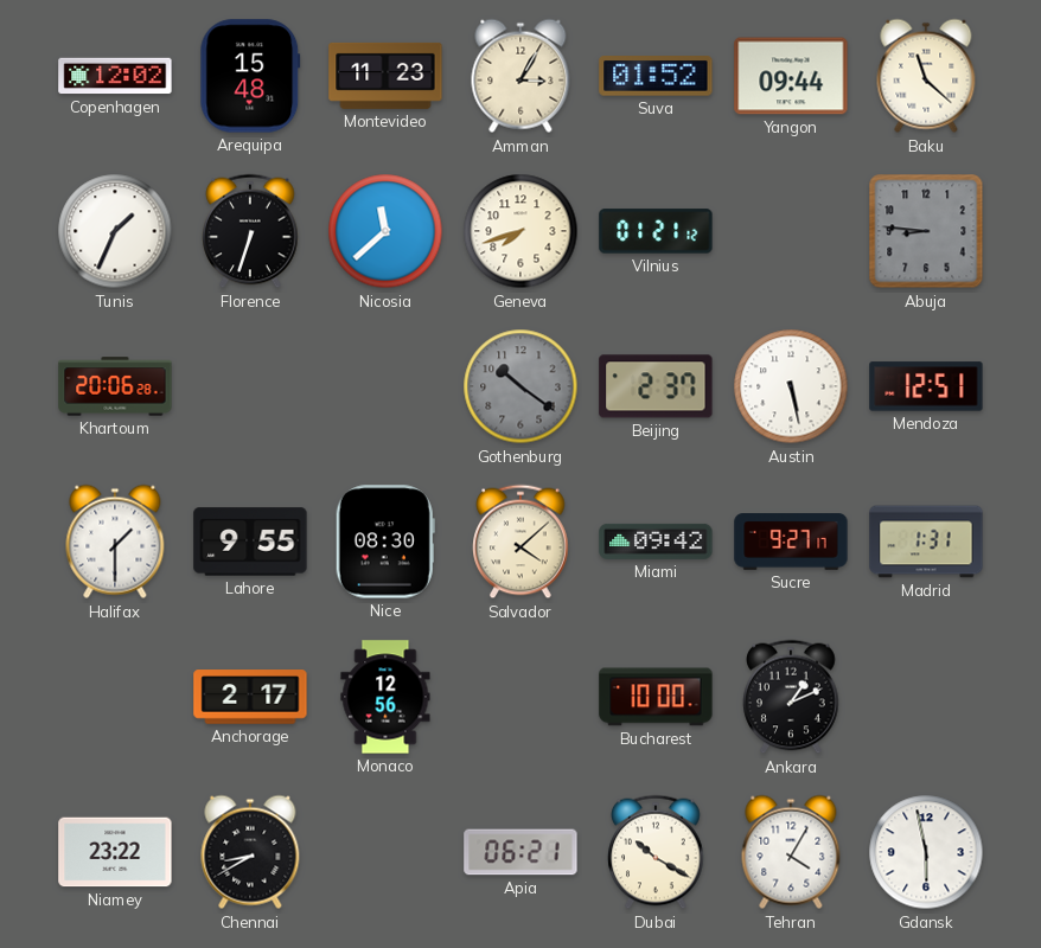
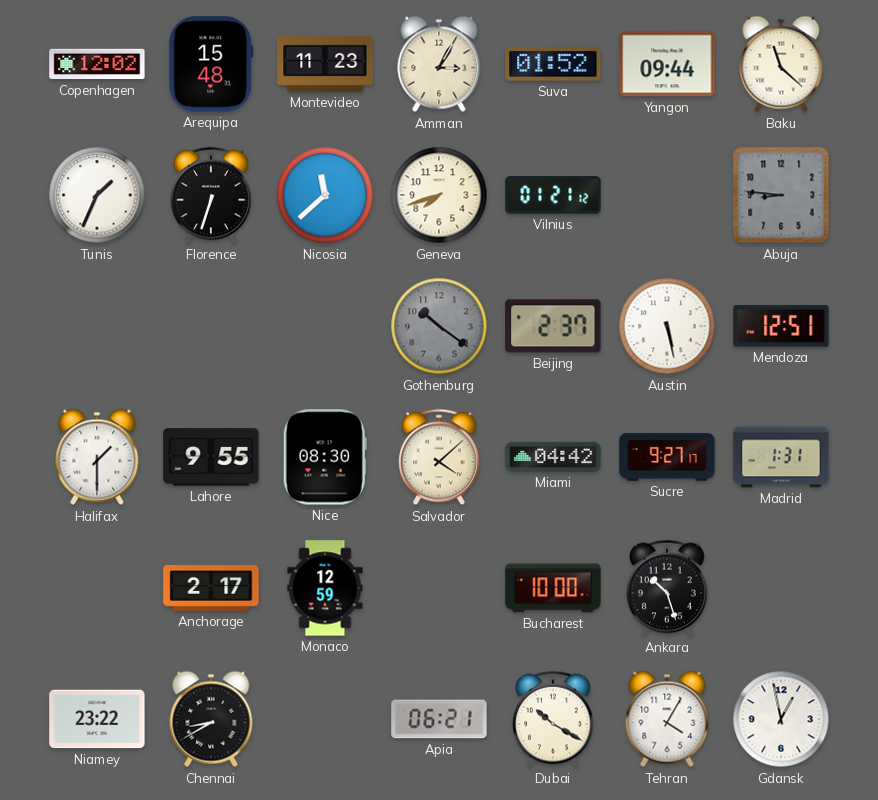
Khartoum: 20:06 -> none (115, 386)
Miami: 09:42 -> 04:42 (553, 457)
Monaco: 12:56 -> 12:59 (325, 588)
Ankara: 1:11 -> 10:27 (667, 588)
Gdansk: 5:58 -> 12:58 (781, 719)
